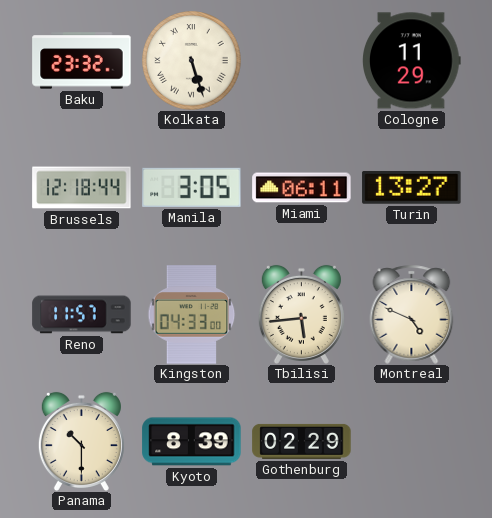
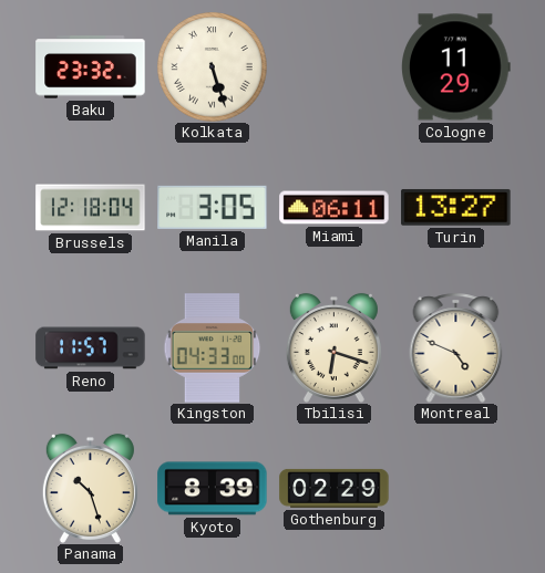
Brussels: 12:18:44 -> 12:18:04 (91, 208)
Tbilisi: 5:44 -> 6:18 (333, 347)
Panama: 10:30 -> 10:27 (90, 488)
